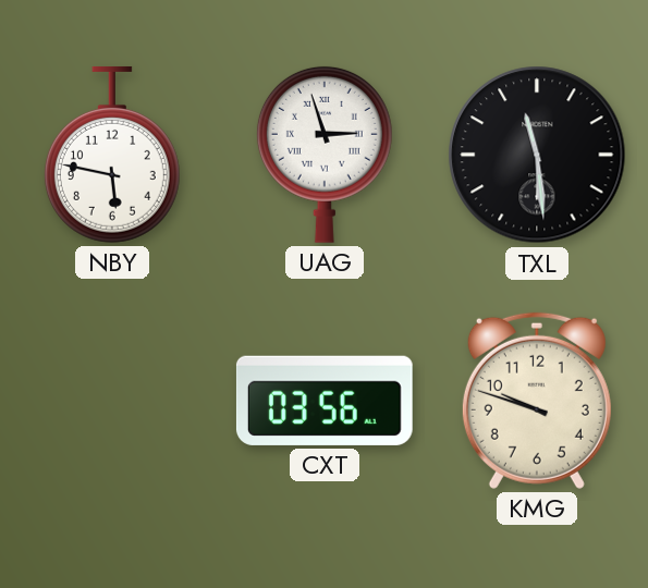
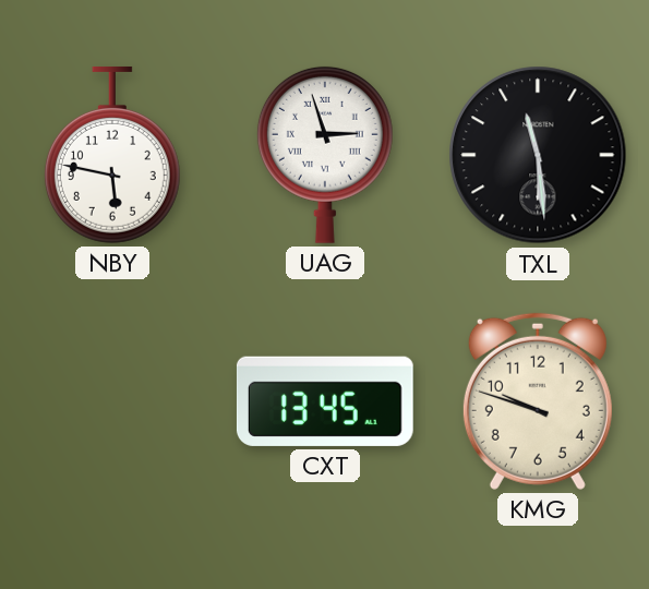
CXT: 03:56 -> 13:45 (325, 401)
